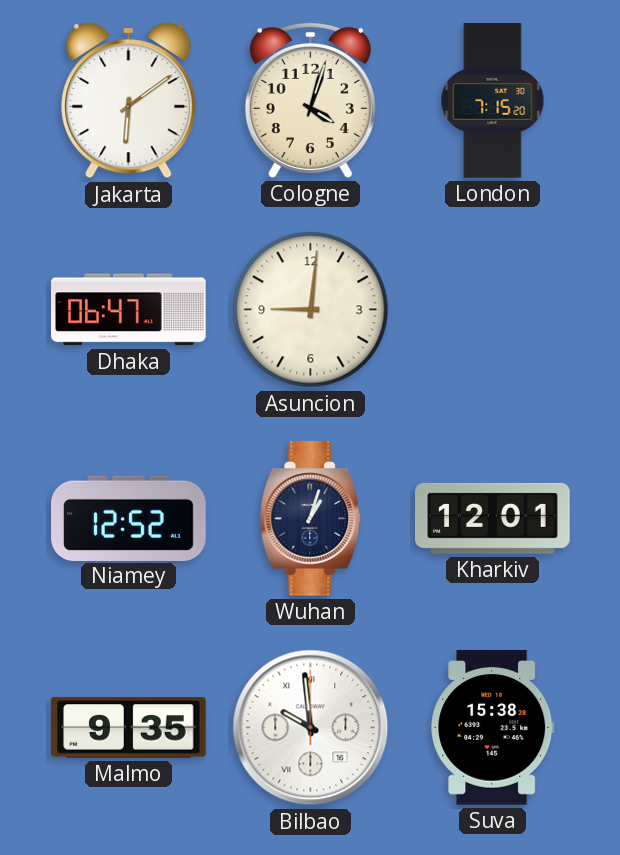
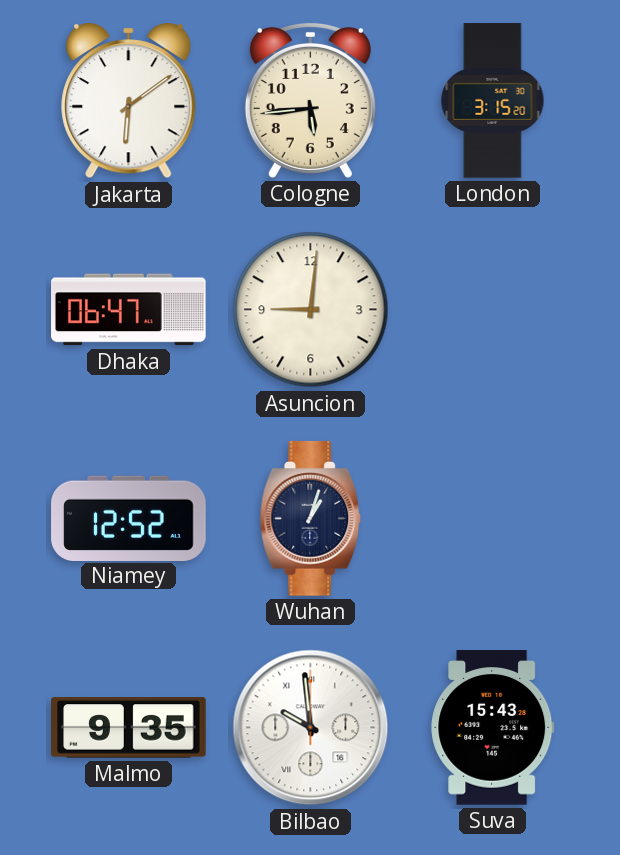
Cologne: 4:03 -> 5:44 (310, 100)
London: 7:15 -> 3:15 (493, 101)
Kharkiv: 12:01 -> none (493, 518)
Suva: 15:38 -> 15:43 (493, 728)
